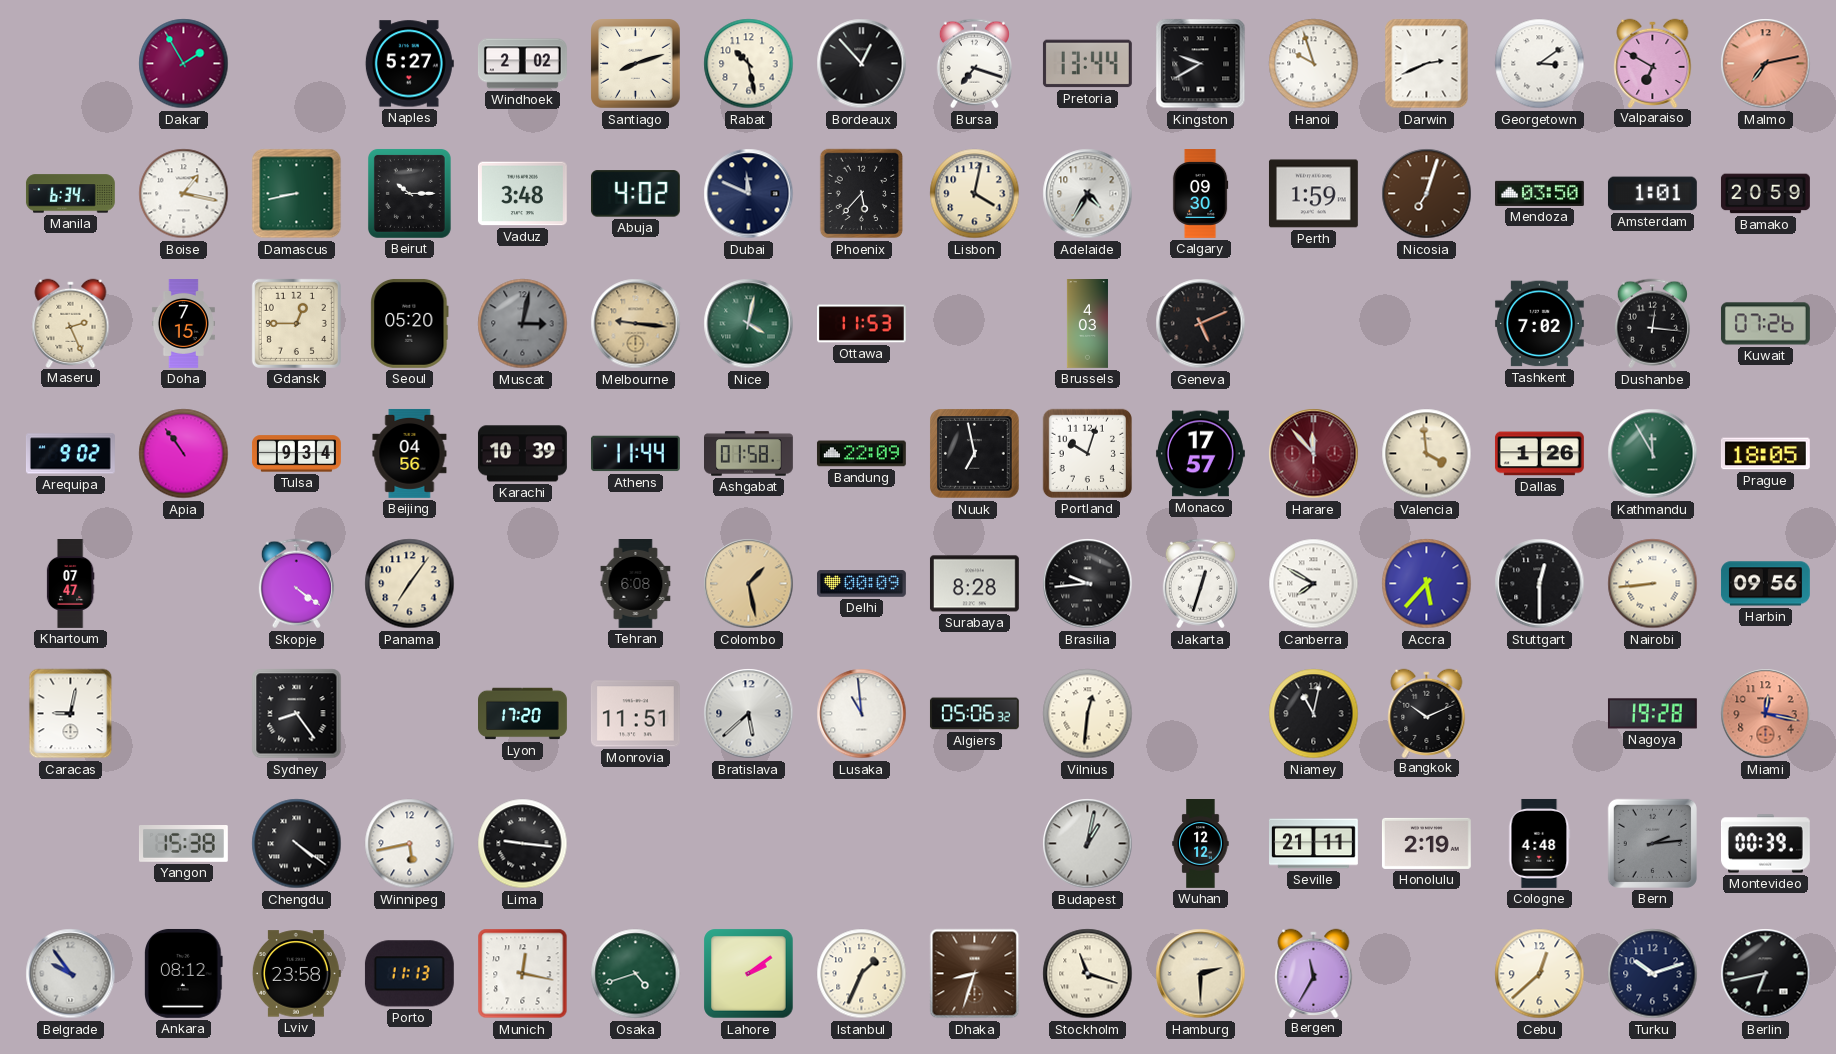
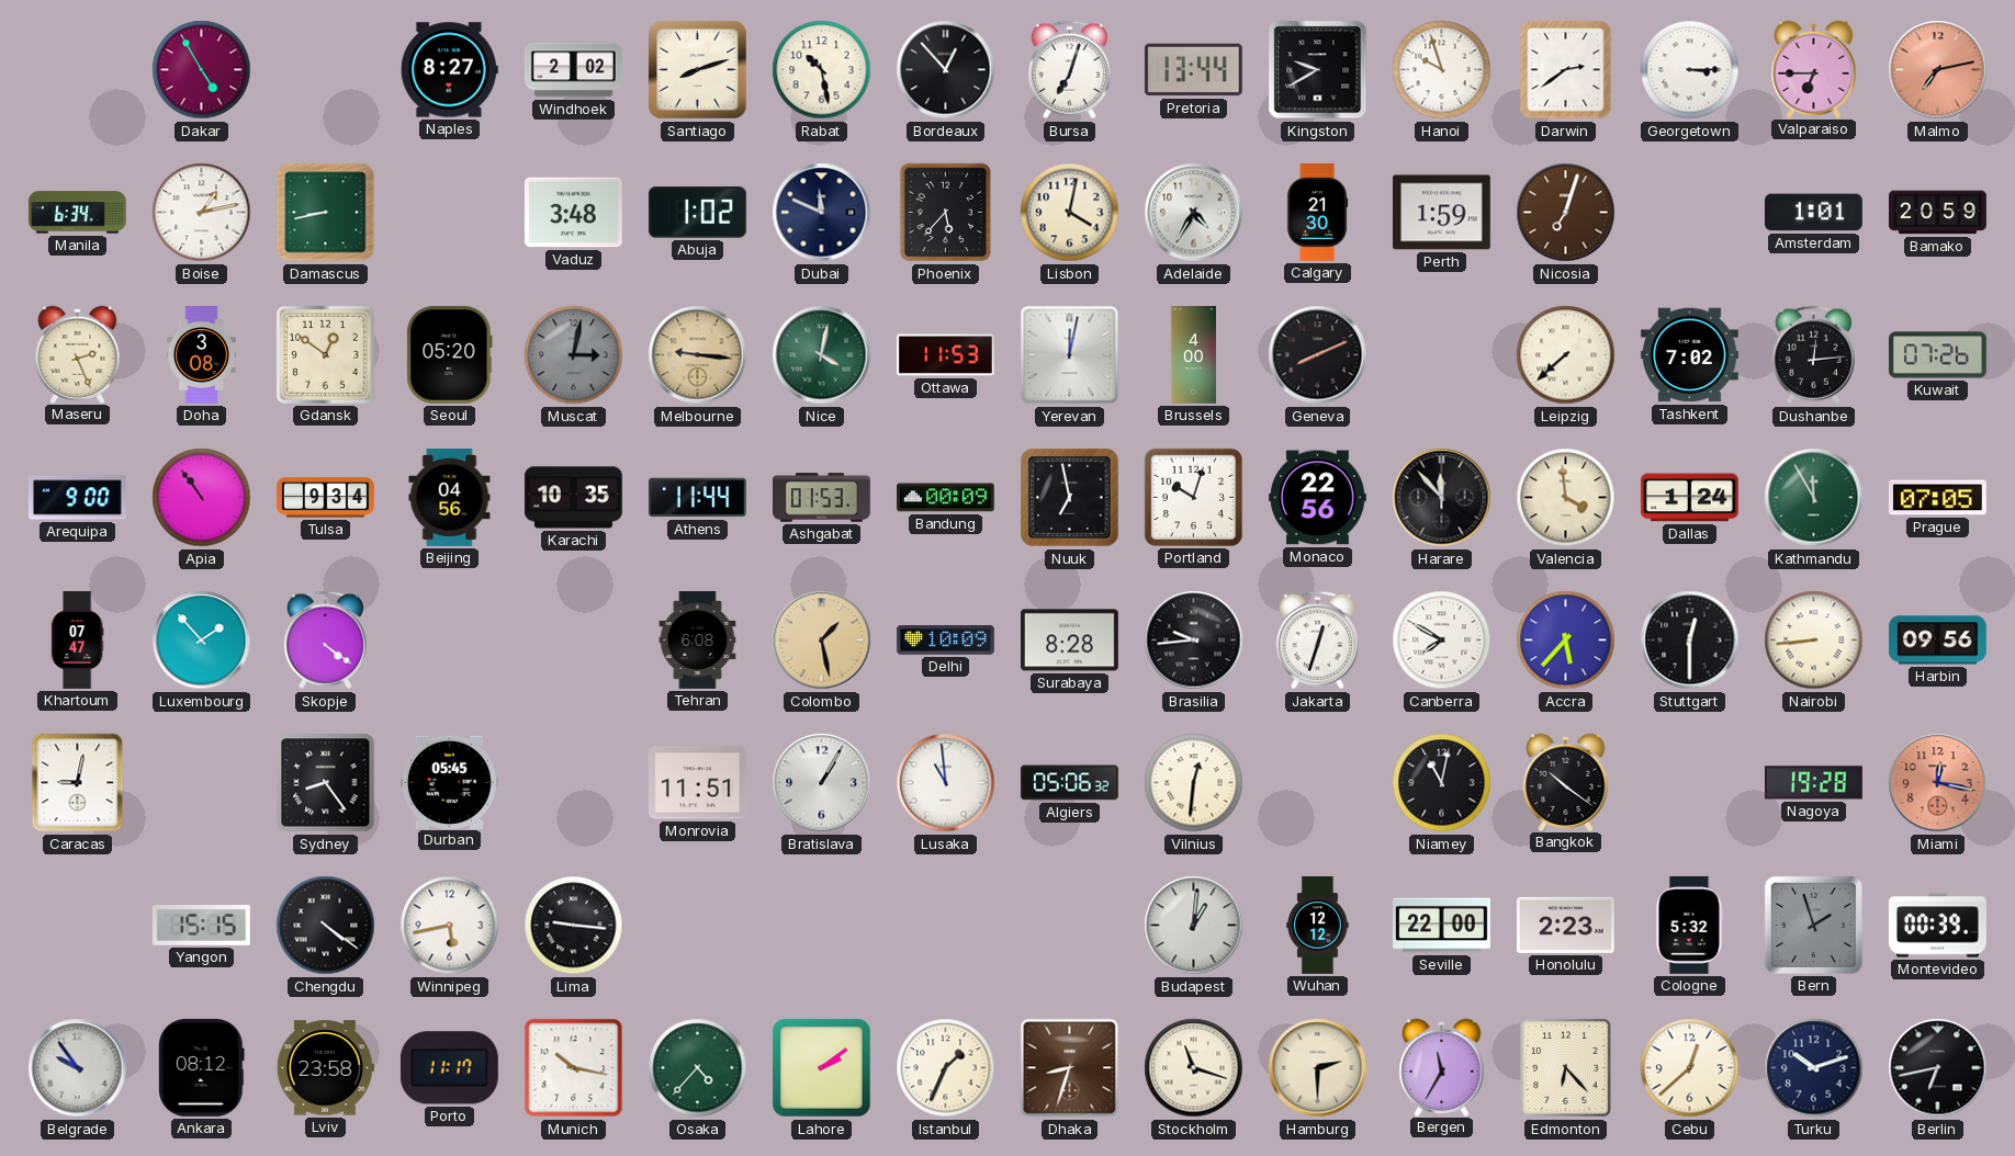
Dakar: 1:55 -> 4:55 (202, 70)
Naples: 5:27 -> 8:27 (449, 70)
Bursa: 7:18 -> 7:03 (1069, 70)
Darwin: 2:41 -> 2:39 (1566, 70)
Georgetown: 3:09 -> 3:15 (1690, 70)
Valparaiso: 6:50 -> 6:45 (1814, 69)
Boise: 1:17 -> 1:13 (202, 213)
Beirut: 10:15 -> none (409, 193)
Abuja: 4:02 -> 1:02 (697, 213)
Calgary: 09:30 -> 21:30 (1317, 213)
Mendoza: 03:50 -> none (1540, 193)
Doha: 7:15 -> 3:08 (201, 355)
Gdansk: 12:45 -> 12:51 (325, 354)
Yerevan: none -> 12:02 (1070, 355)
Brussels: 4:03 -> 4:00 (1193, 355)
Geneva: 5:11 -> 8:11 (1318, 355)
Leipzig: none -> 7:38 (1566, 355)
Dushanbe: 12:16 -> 12:14 (1813, 355)
Arequipa: 9:02 -> 9:00 (78, 498)
Karachi: 10:39 -> 10:35 (573, 498)
Ashgabat: 01:58 -> 01:53 (822, 498)
Bandung: 22:09 -> 00:09 (945, 498)
Monaco: 17:57 -> 22:56 (1317, 498)
Harare dial: burgundy -> black (1442, 498)
Dallas: 1:26 -> 1:24 (1689, 498)
Prague: 18:05 -> 07:05 (1937, 498)
Luxembourg: none -> 1:53 (202, 641)
Panama: 7:06 -> none (410, 584)
Delhi: 00:09 -> 10:09 (946, 641)
Durban: none -> 05:45 (449, 782)
Lyon: 17:20 -> none (523, 714)
Bratislava: 5:38 -> 1:05 (822, 783)
Bangkok: 10:11 -> 10:21 (1566, 782)
Yangon: 15:38 -> 15:15 (201, 926)
Budapest: 1:02 -> 1:01 (1194, 926)
Seville: 21:11 -> 22:00 (1442, 926)
Honolulu: 2:19 -> 2:23 (1565, 925)
Cologne: 4:48 -> 5:32 (1690, 925)
Bern: 2:14 -> 1:57 (1813, 925)
Porto: 11:13 -> 11:17 (449, 1068)
Munich: 12:17 -> 10:17 (574, 1068)
Osaka: 4:42 -> 4:37 (698, 1068)
Edmonton: none -> 6:23 (1566, 1068)
